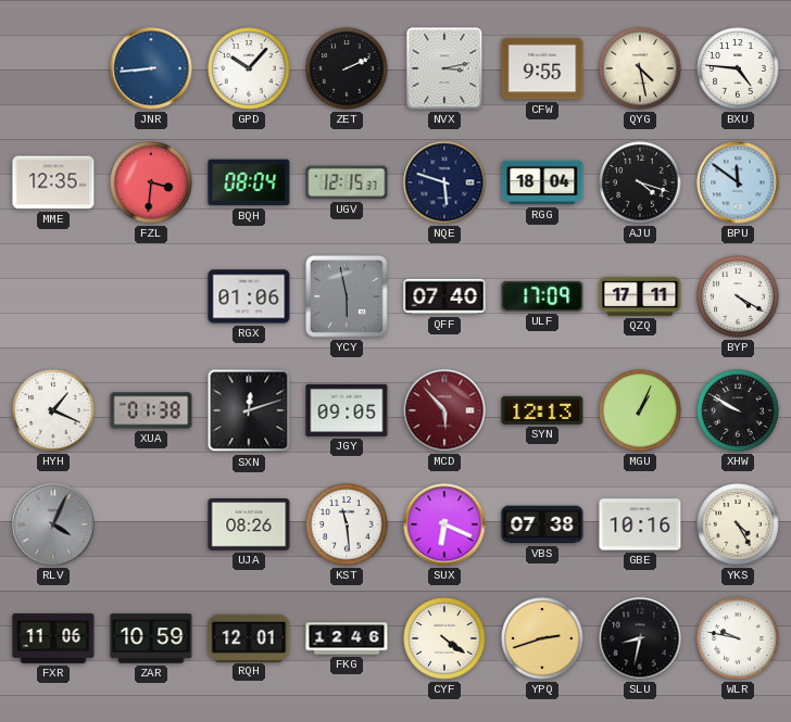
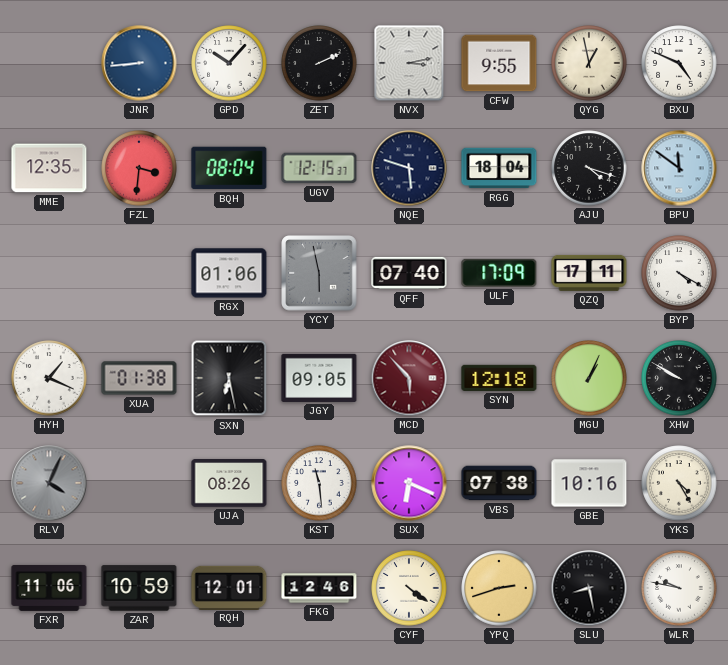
QYG: 4:28 -> 12:58 (589, 63)
BXU: 4:46 -> 4:49 (679, 63)
SXN: 12:12 -> 6:28 (229, 378)
SYN: 12:13 -> 12:18 (499, 378)
SLU: 8:32 -> 8:28 (589, 588)
